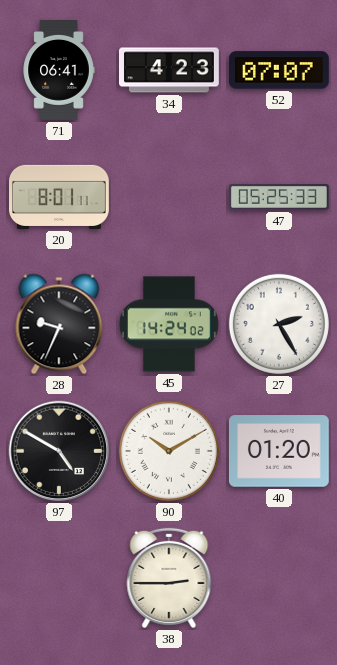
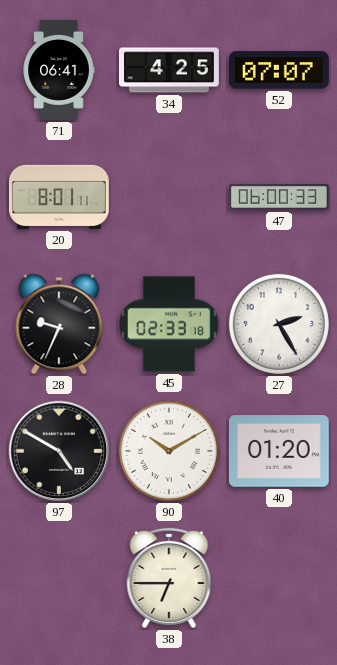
34: 4:23 -> 4:25 (170, 70)
47: 05:25 -> 06:00 (280, 197)
45: 14:24 -> 02:33 (169, 324)
38: 2:45 -> 6:45 (169, 578)
